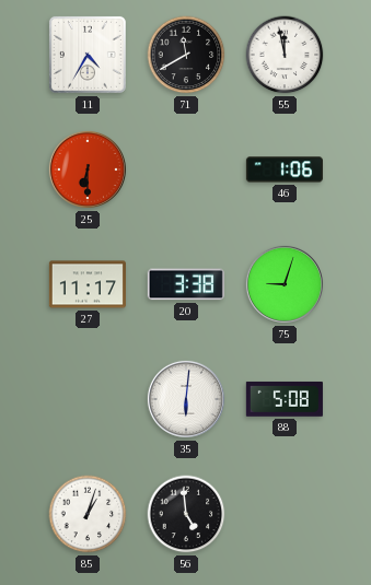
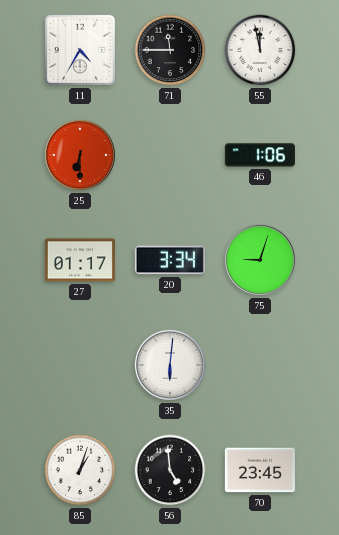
71: 11:40 -> 11:45 (170, 50)
27: 11:17 -> 01:17 (80, 260)
20: 3:38 -> 3:34 (170, 260)
88: 5:08 -> none (285, 399)
70: none -> 23:45 (260, 470)
